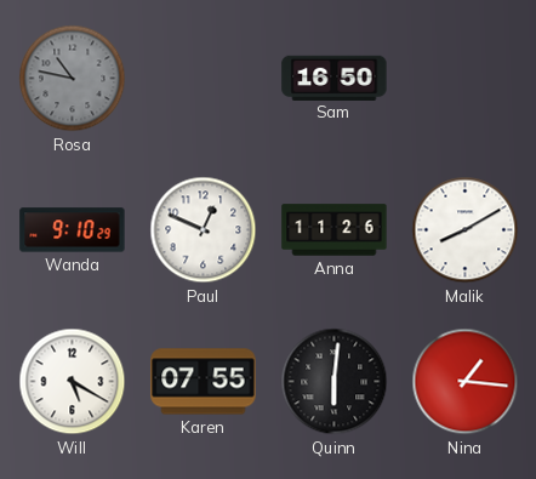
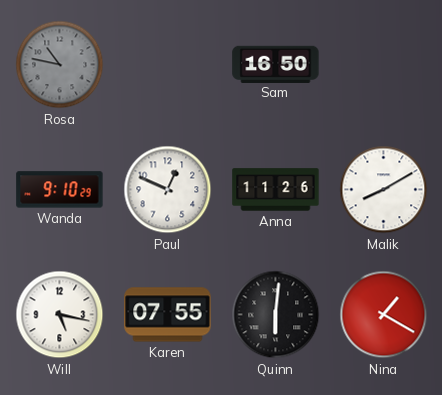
Will: 5:20 -> 5:17 (60, 315)
Nina: 1:16 -> 1:20 (384, 315)
